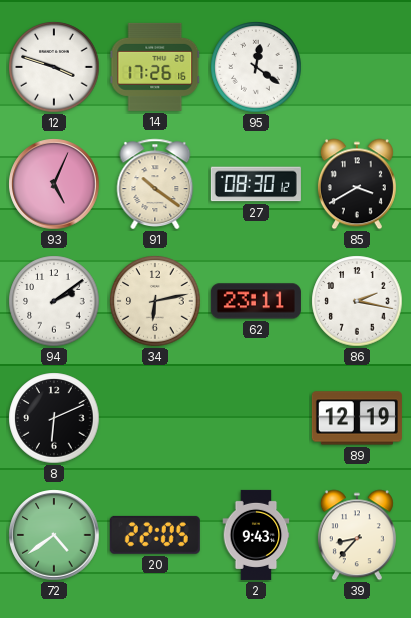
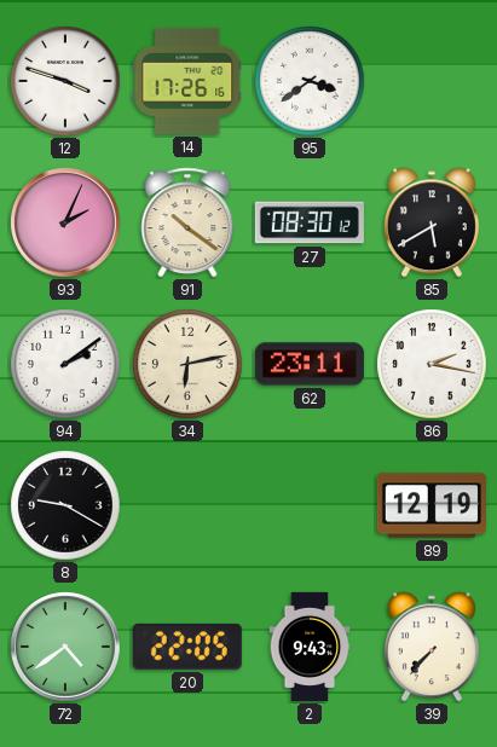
95: 12:21 -> 3:39 (310, 81)
93: 5:04 -> 2:04 (65, 222)
85: 3:40 -> 5:40 (432, 222)
8: 6:11 -> 9:20 (65, 505)
39: 8:37 -> 7:37 (432, 647)
